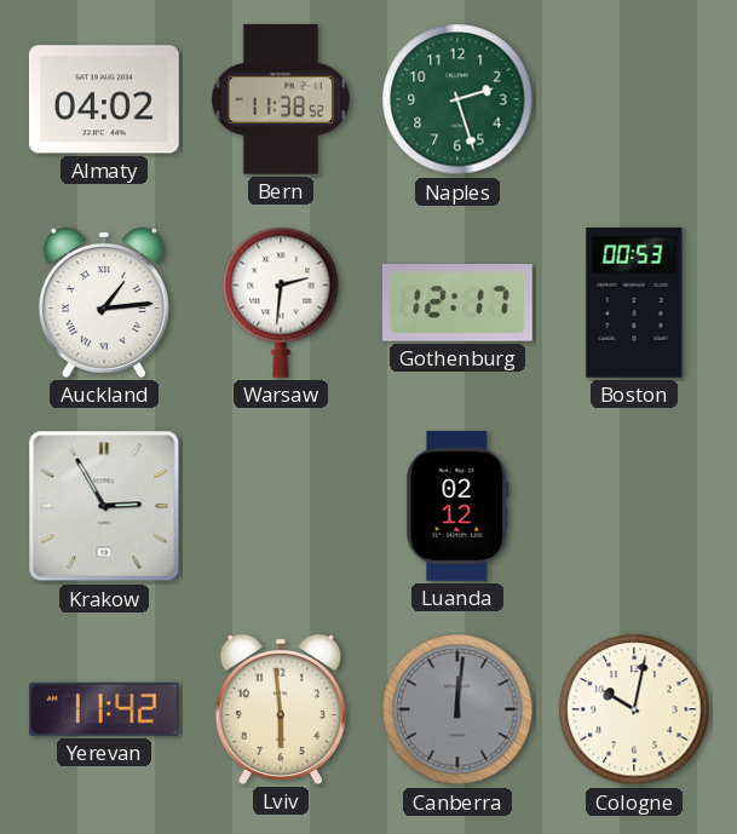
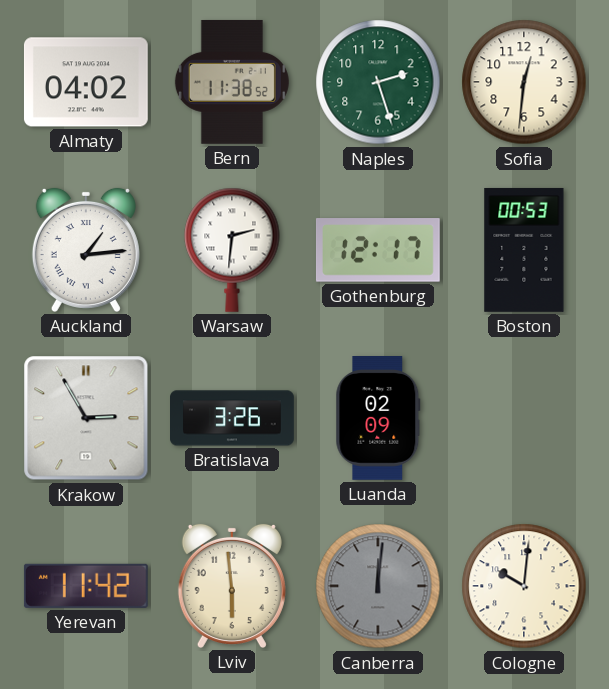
Sofia: none -> 12:31 (524, 82)
Bratislava: none -> 3:26 (233, 418)
Luanda: 02:12 -> 02:09 (378, 419)
Cologne: 10:02 -> 10:01 (524, 586)
